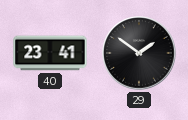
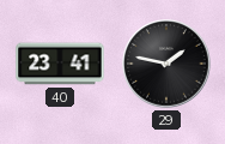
29: 1:51 -> 1:47 (166, 64)
